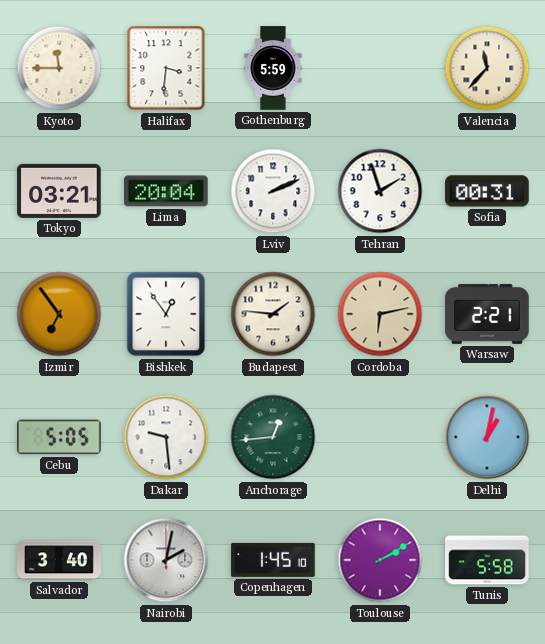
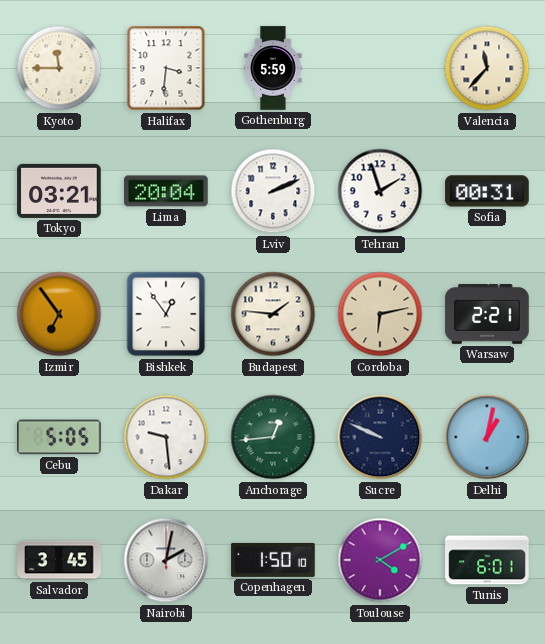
Sucre: none -> 9:49 (380, 437)
Salvador: 3:40 -> 3:45 (59, 560)
Copenhagen: 1:45 -> 1:50 (273, 560)
Toulouse: 2:10 -> 4:10 (380, 560)
Tunis: 5:58 -> 6:01 (487, 560)
